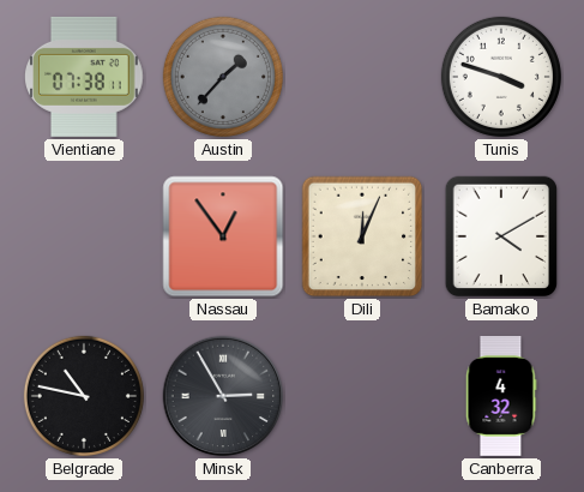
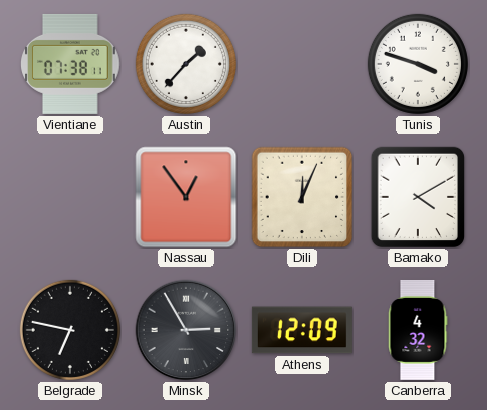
Austin dial: grey -> white (186, 64)
Belgrade: 10:47 -> 6:47 (70, 330)
Athens: none -> 12:09 (302, 330)
